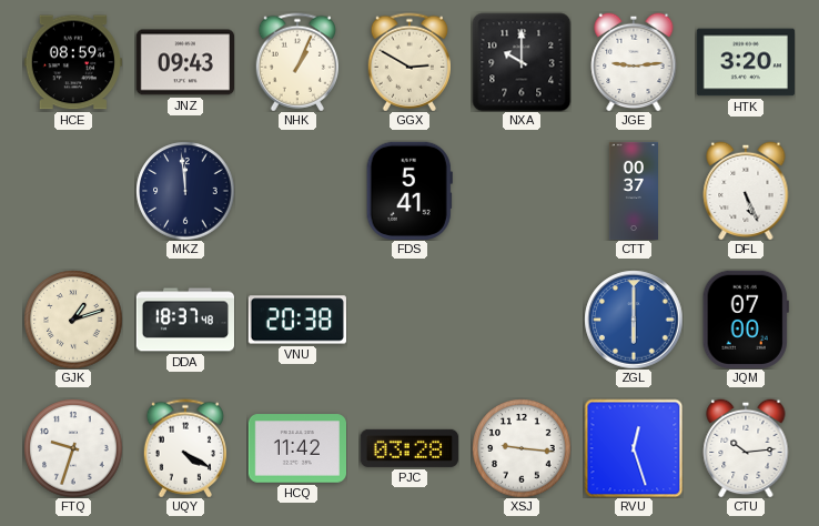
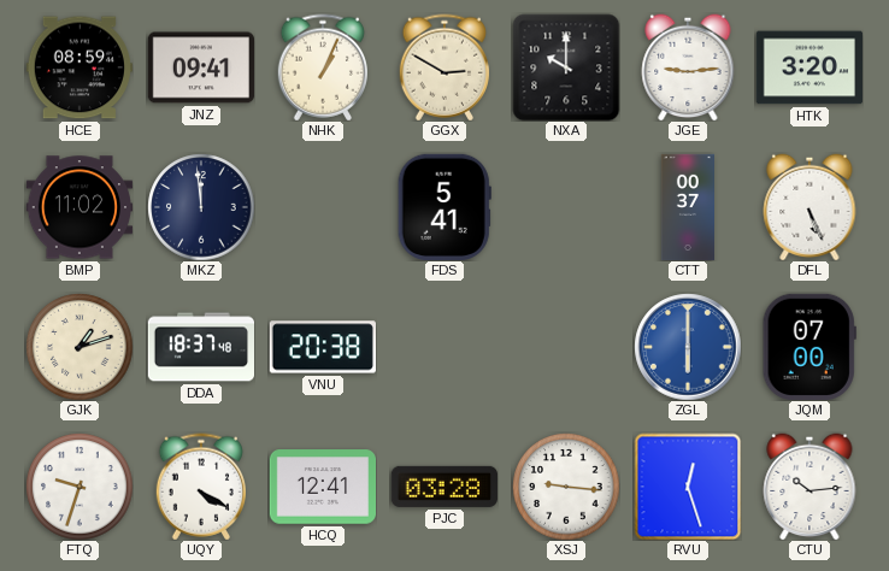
JNZ: 09:43 -> 09:41 (200, 67)
BMP: none -> 11:02 (78, 207)
HCQ: 11:42 -> 12:41 (322, 487)
